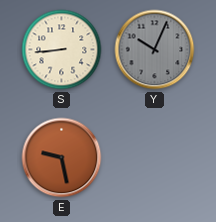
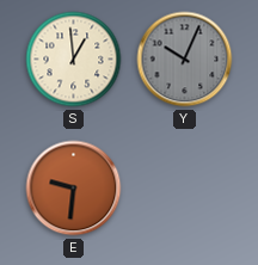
S: 8:44 -> 12:59 (74, 60)
E: 9:28 -> 9:31 (74, 189)
